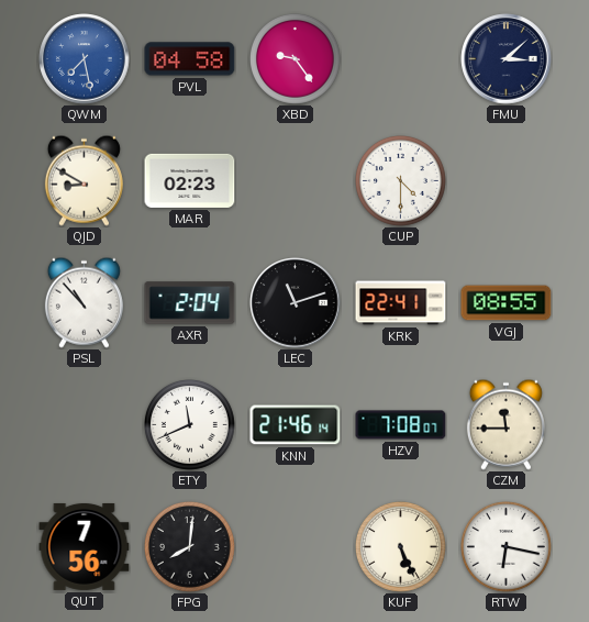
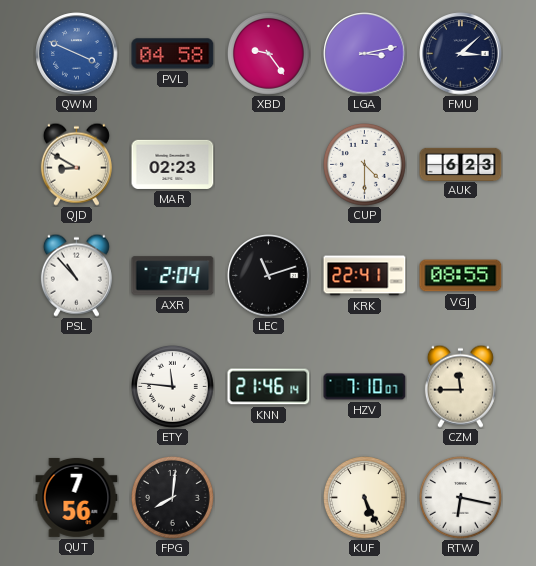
QWM: 7:28 -> 3:49 (77, 54)
LGA: none -> 3:13 (365, 54)
AUK: none -> 6:23 (461, 164)
ETY: 11:41 -> 11:46 (173, 387)
HZV: 7:08 -> 7:10 (365, 387)
